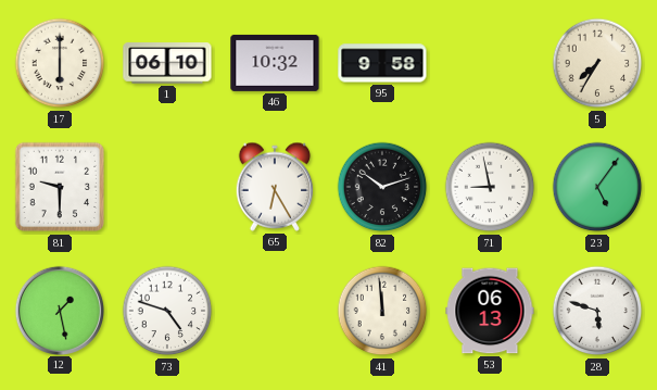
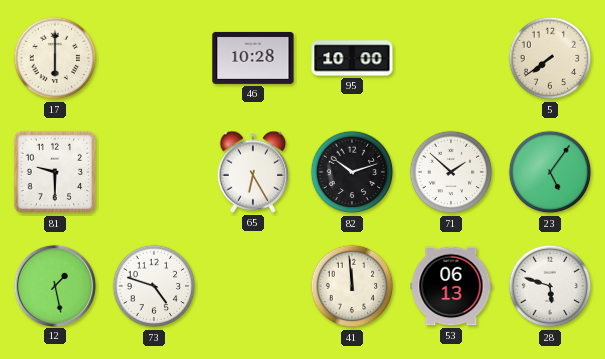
1: 06:10 -> none (167, 63)
46: 10:32 -> 10:28 (253, 58)
95: 9:58 -> 10:00 (352, 58)
5: 7:35 -> 7:39 (550, 58)
71: 8:58 -> 1:52 (451, 172)
